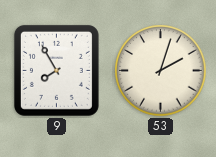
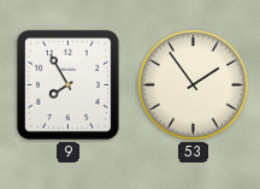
53: 2:03 -> 1:54 (194, 85)
